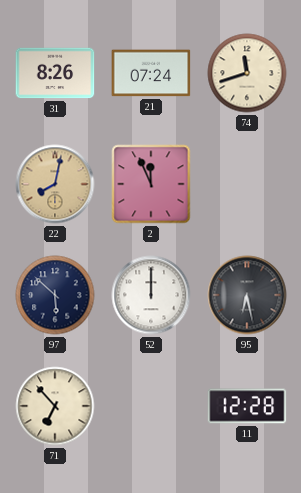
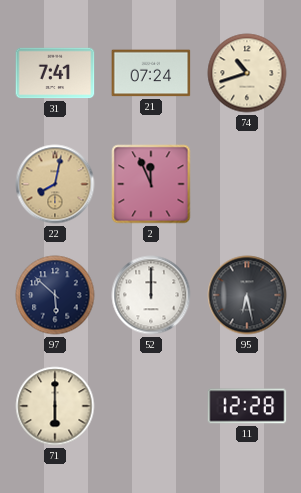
31: 8:26 -> 7:41 (55, 73)
74: 11:42 -> 10:42 (247, 73)
71: 6:53 -> 6:00 (55, 406)
